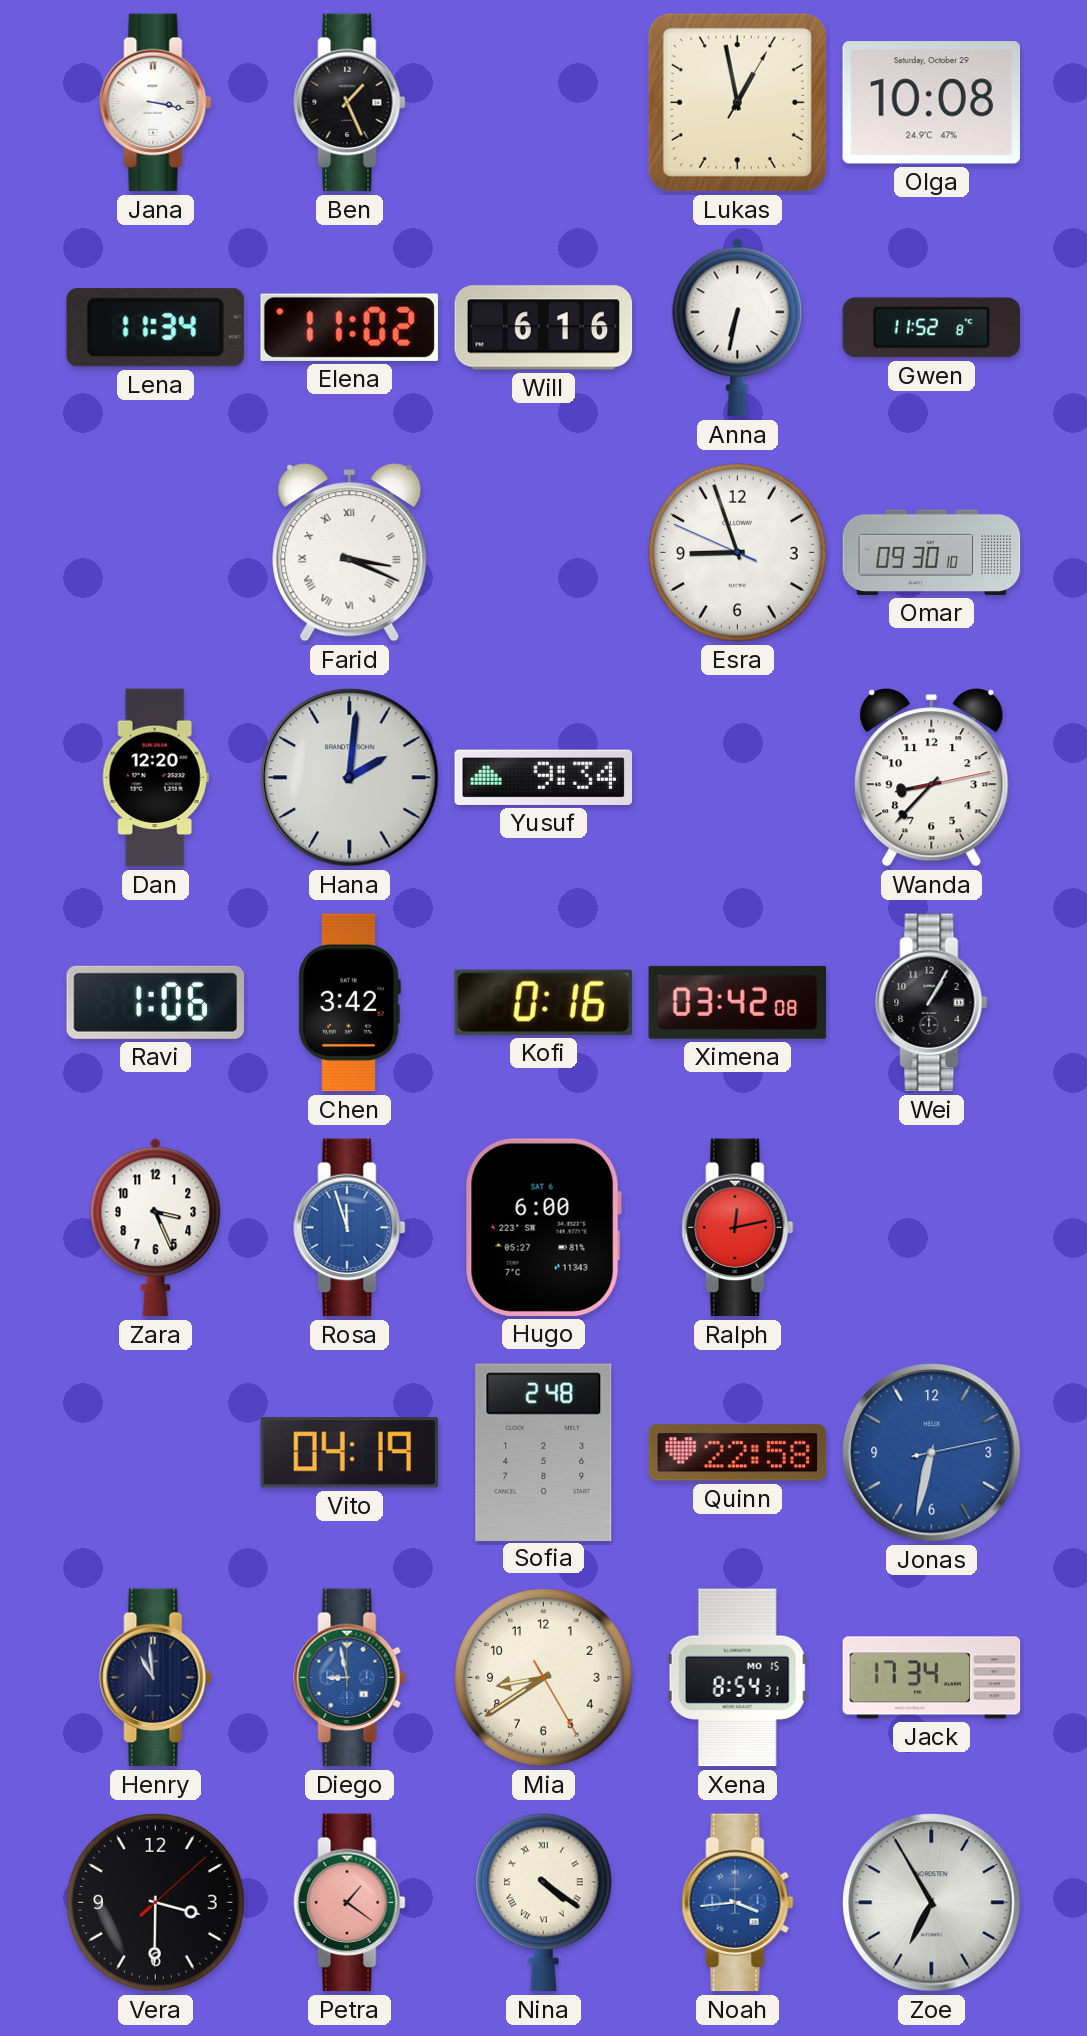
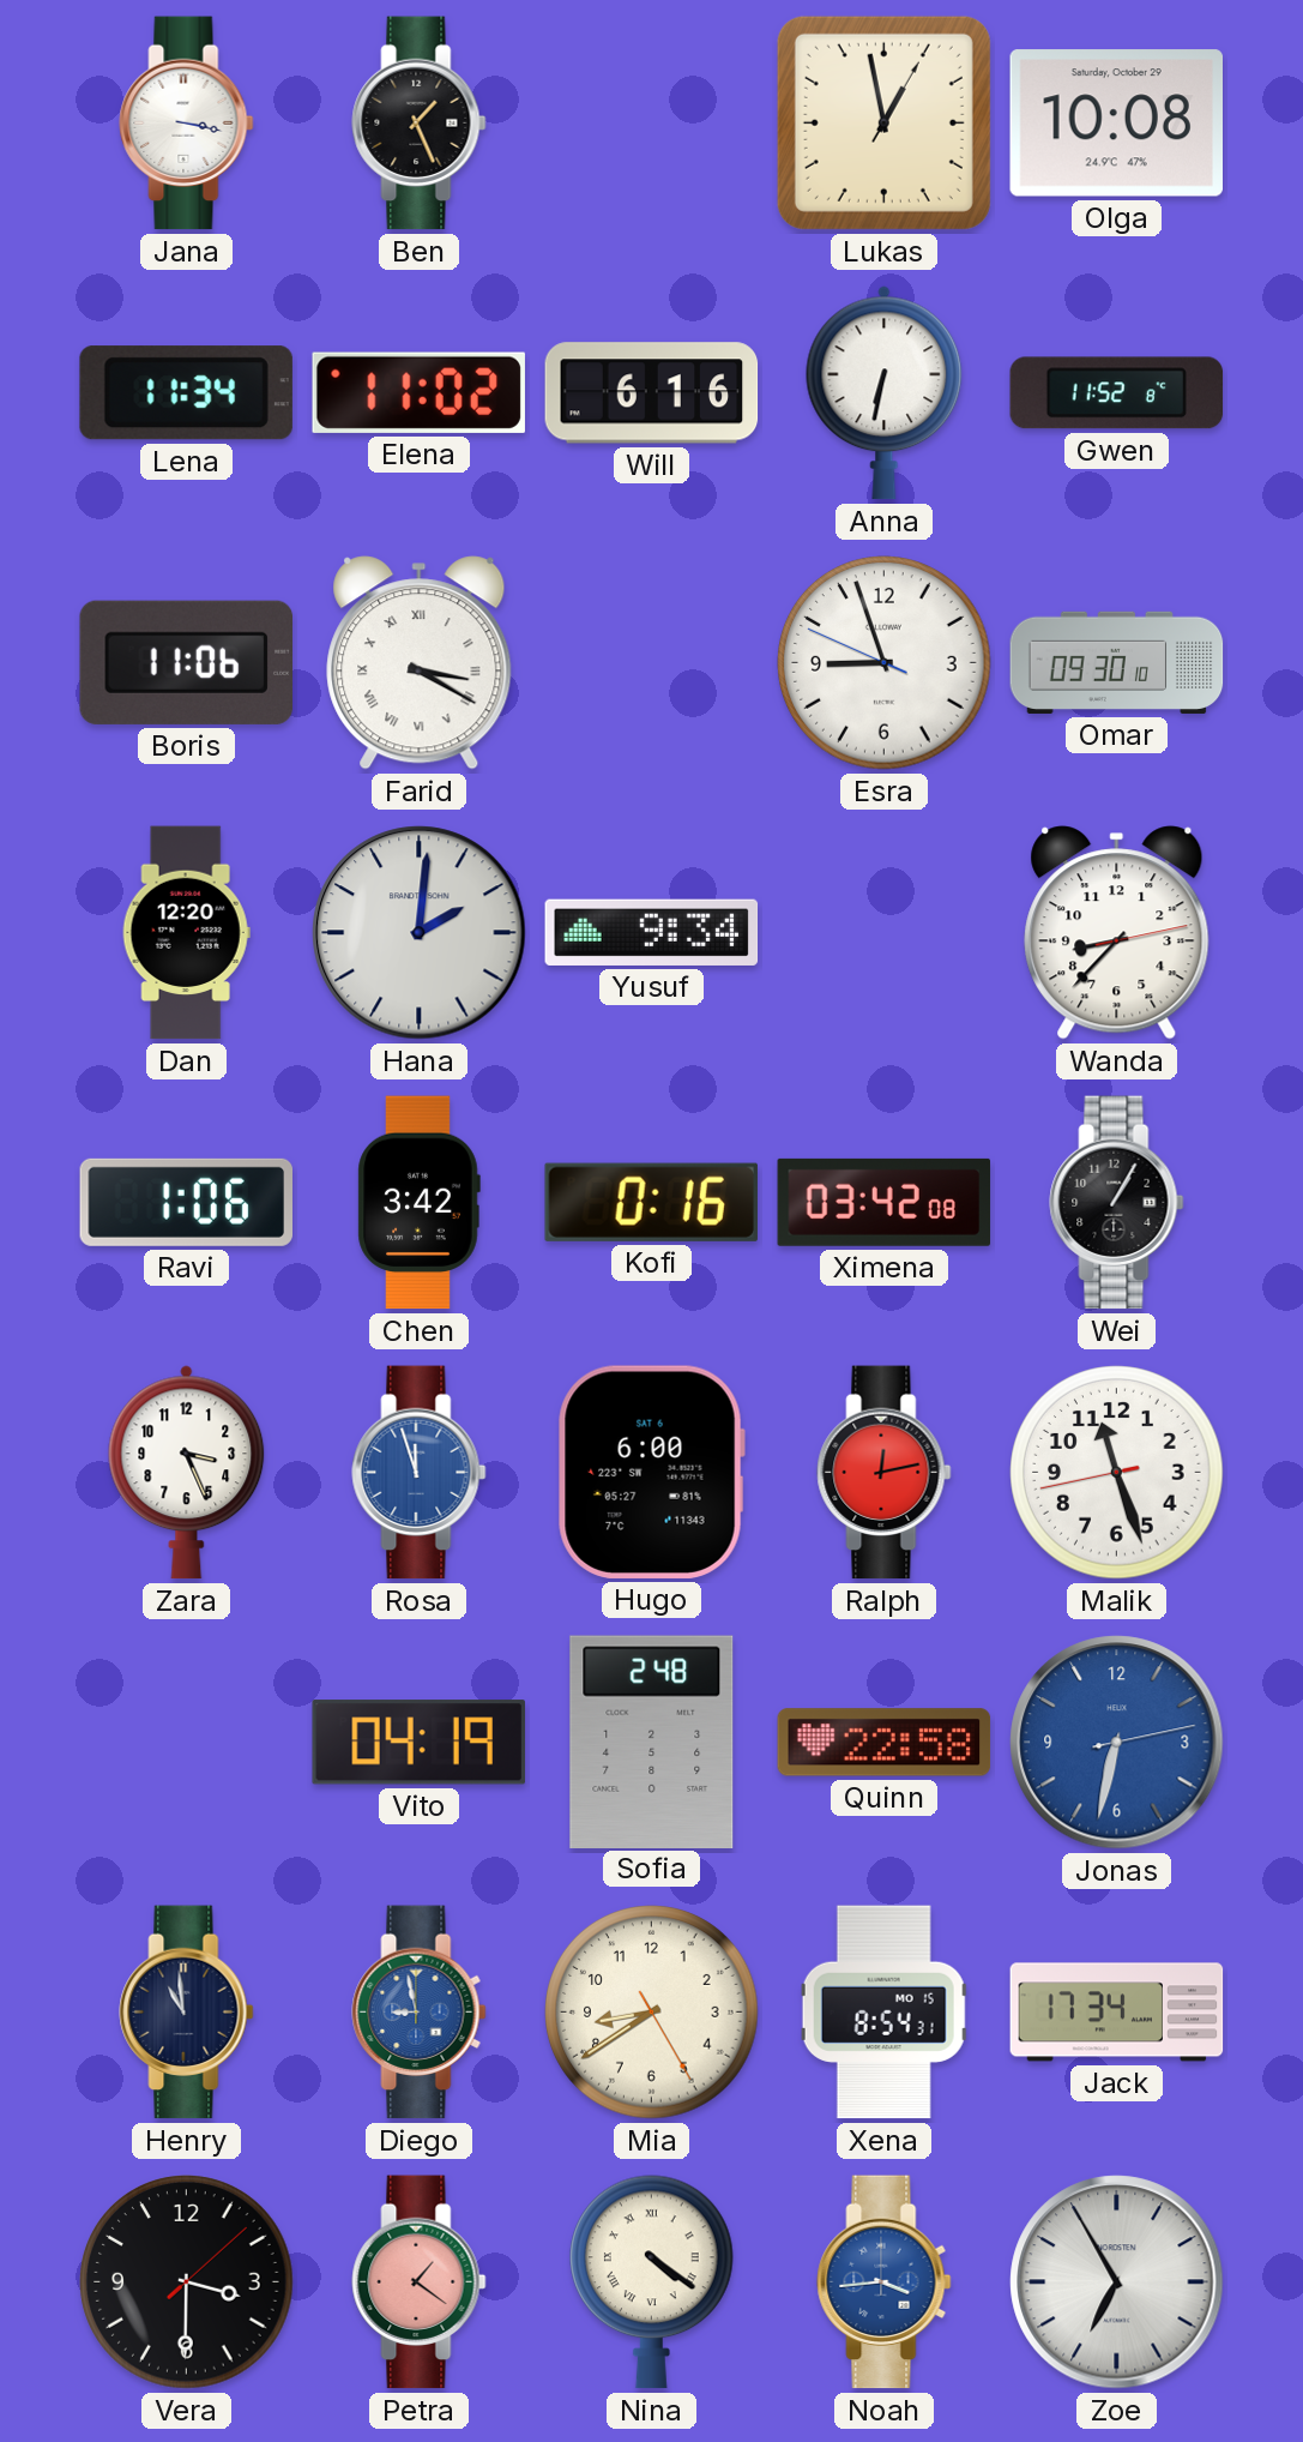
Boris: none -> 11:06 (186, 662)
Farid: 3:19 -> 3:20 (420, 663)
Malik: none -> 11:26 (1117, 1473)
